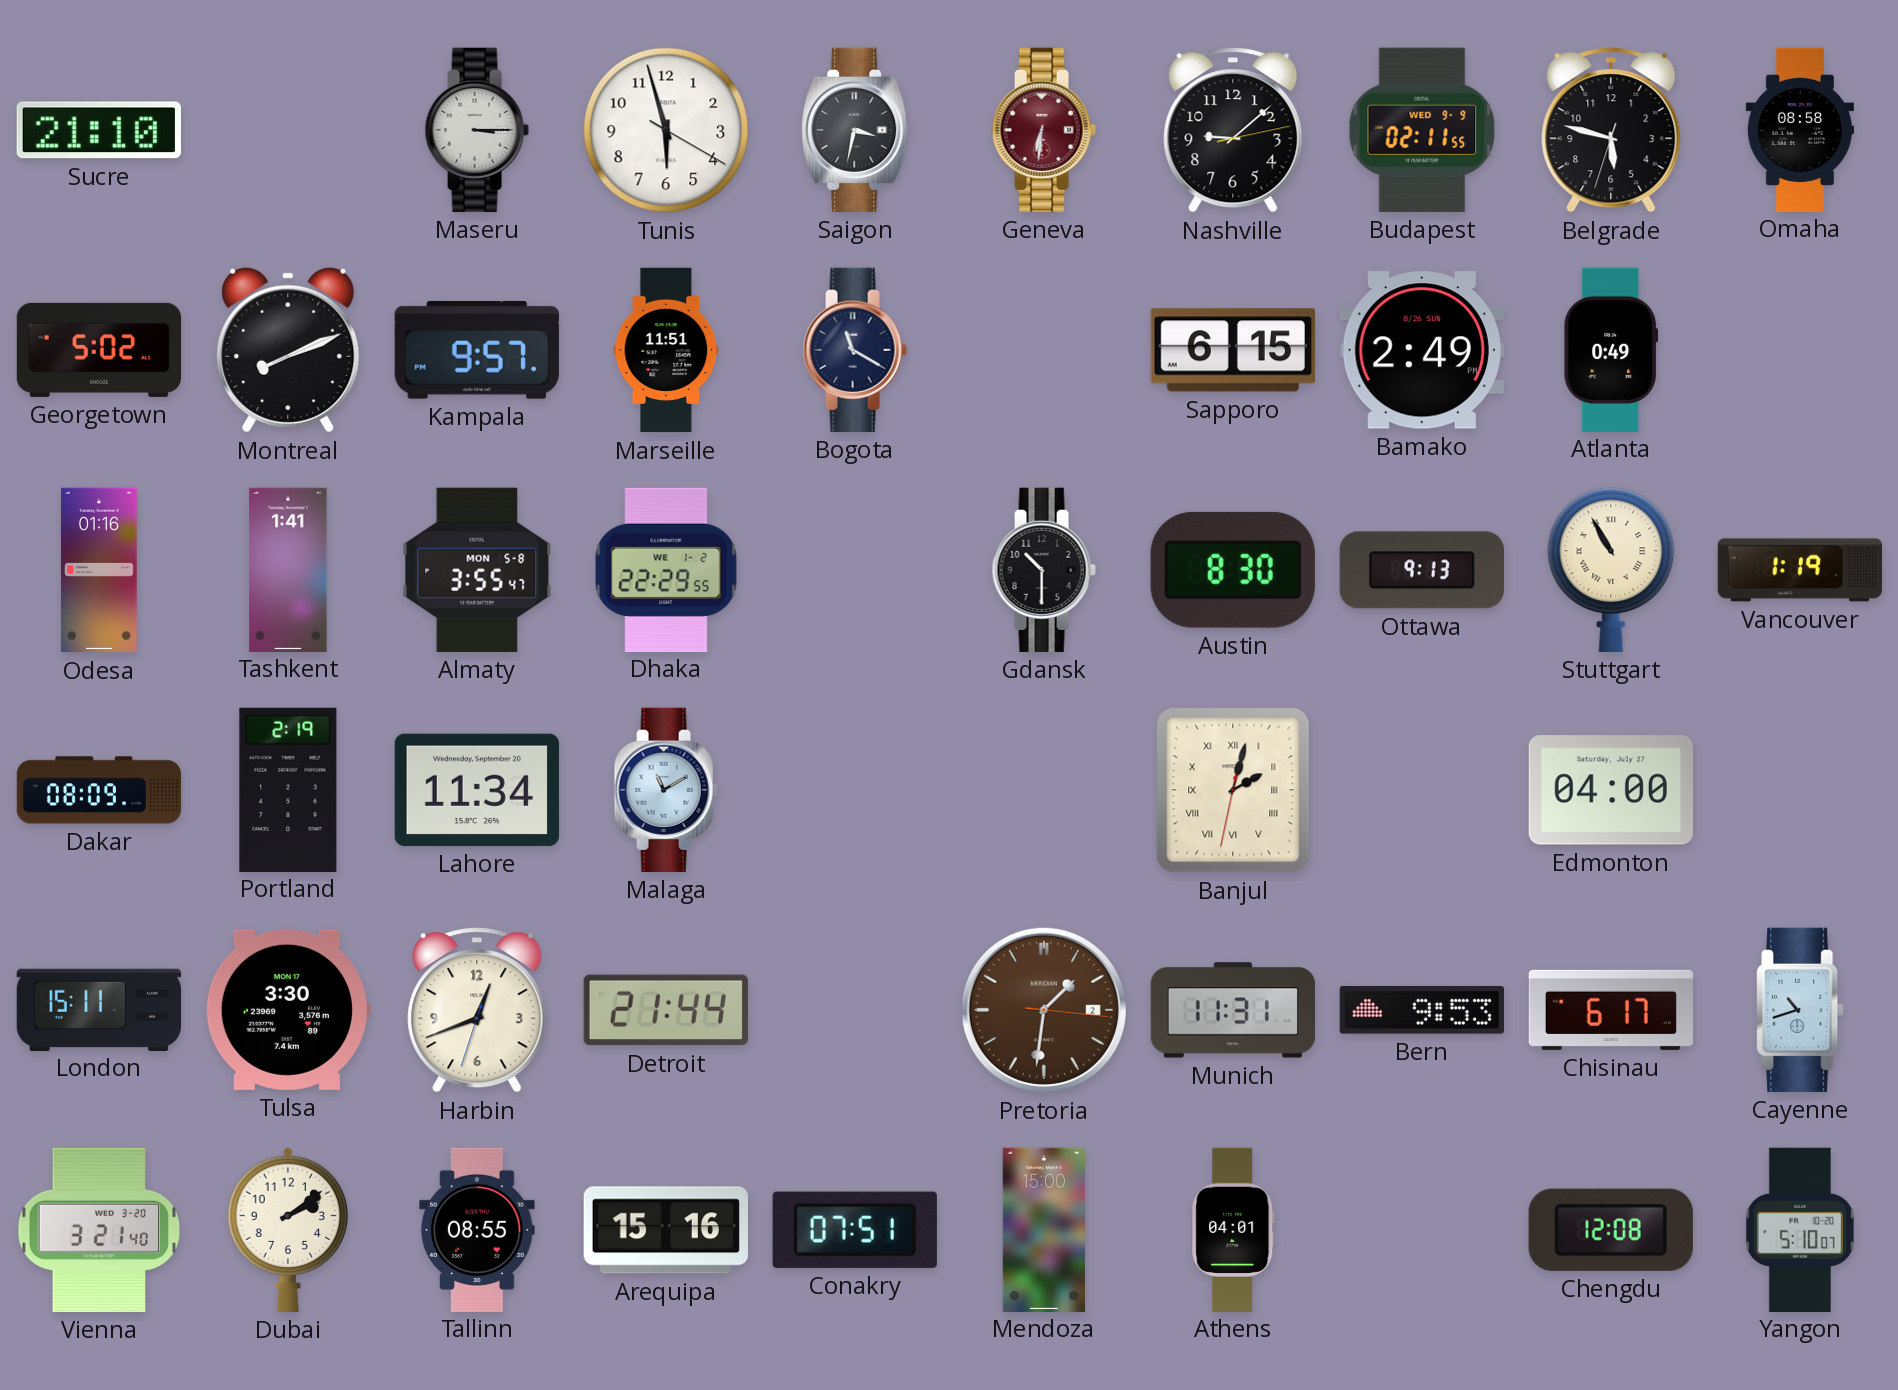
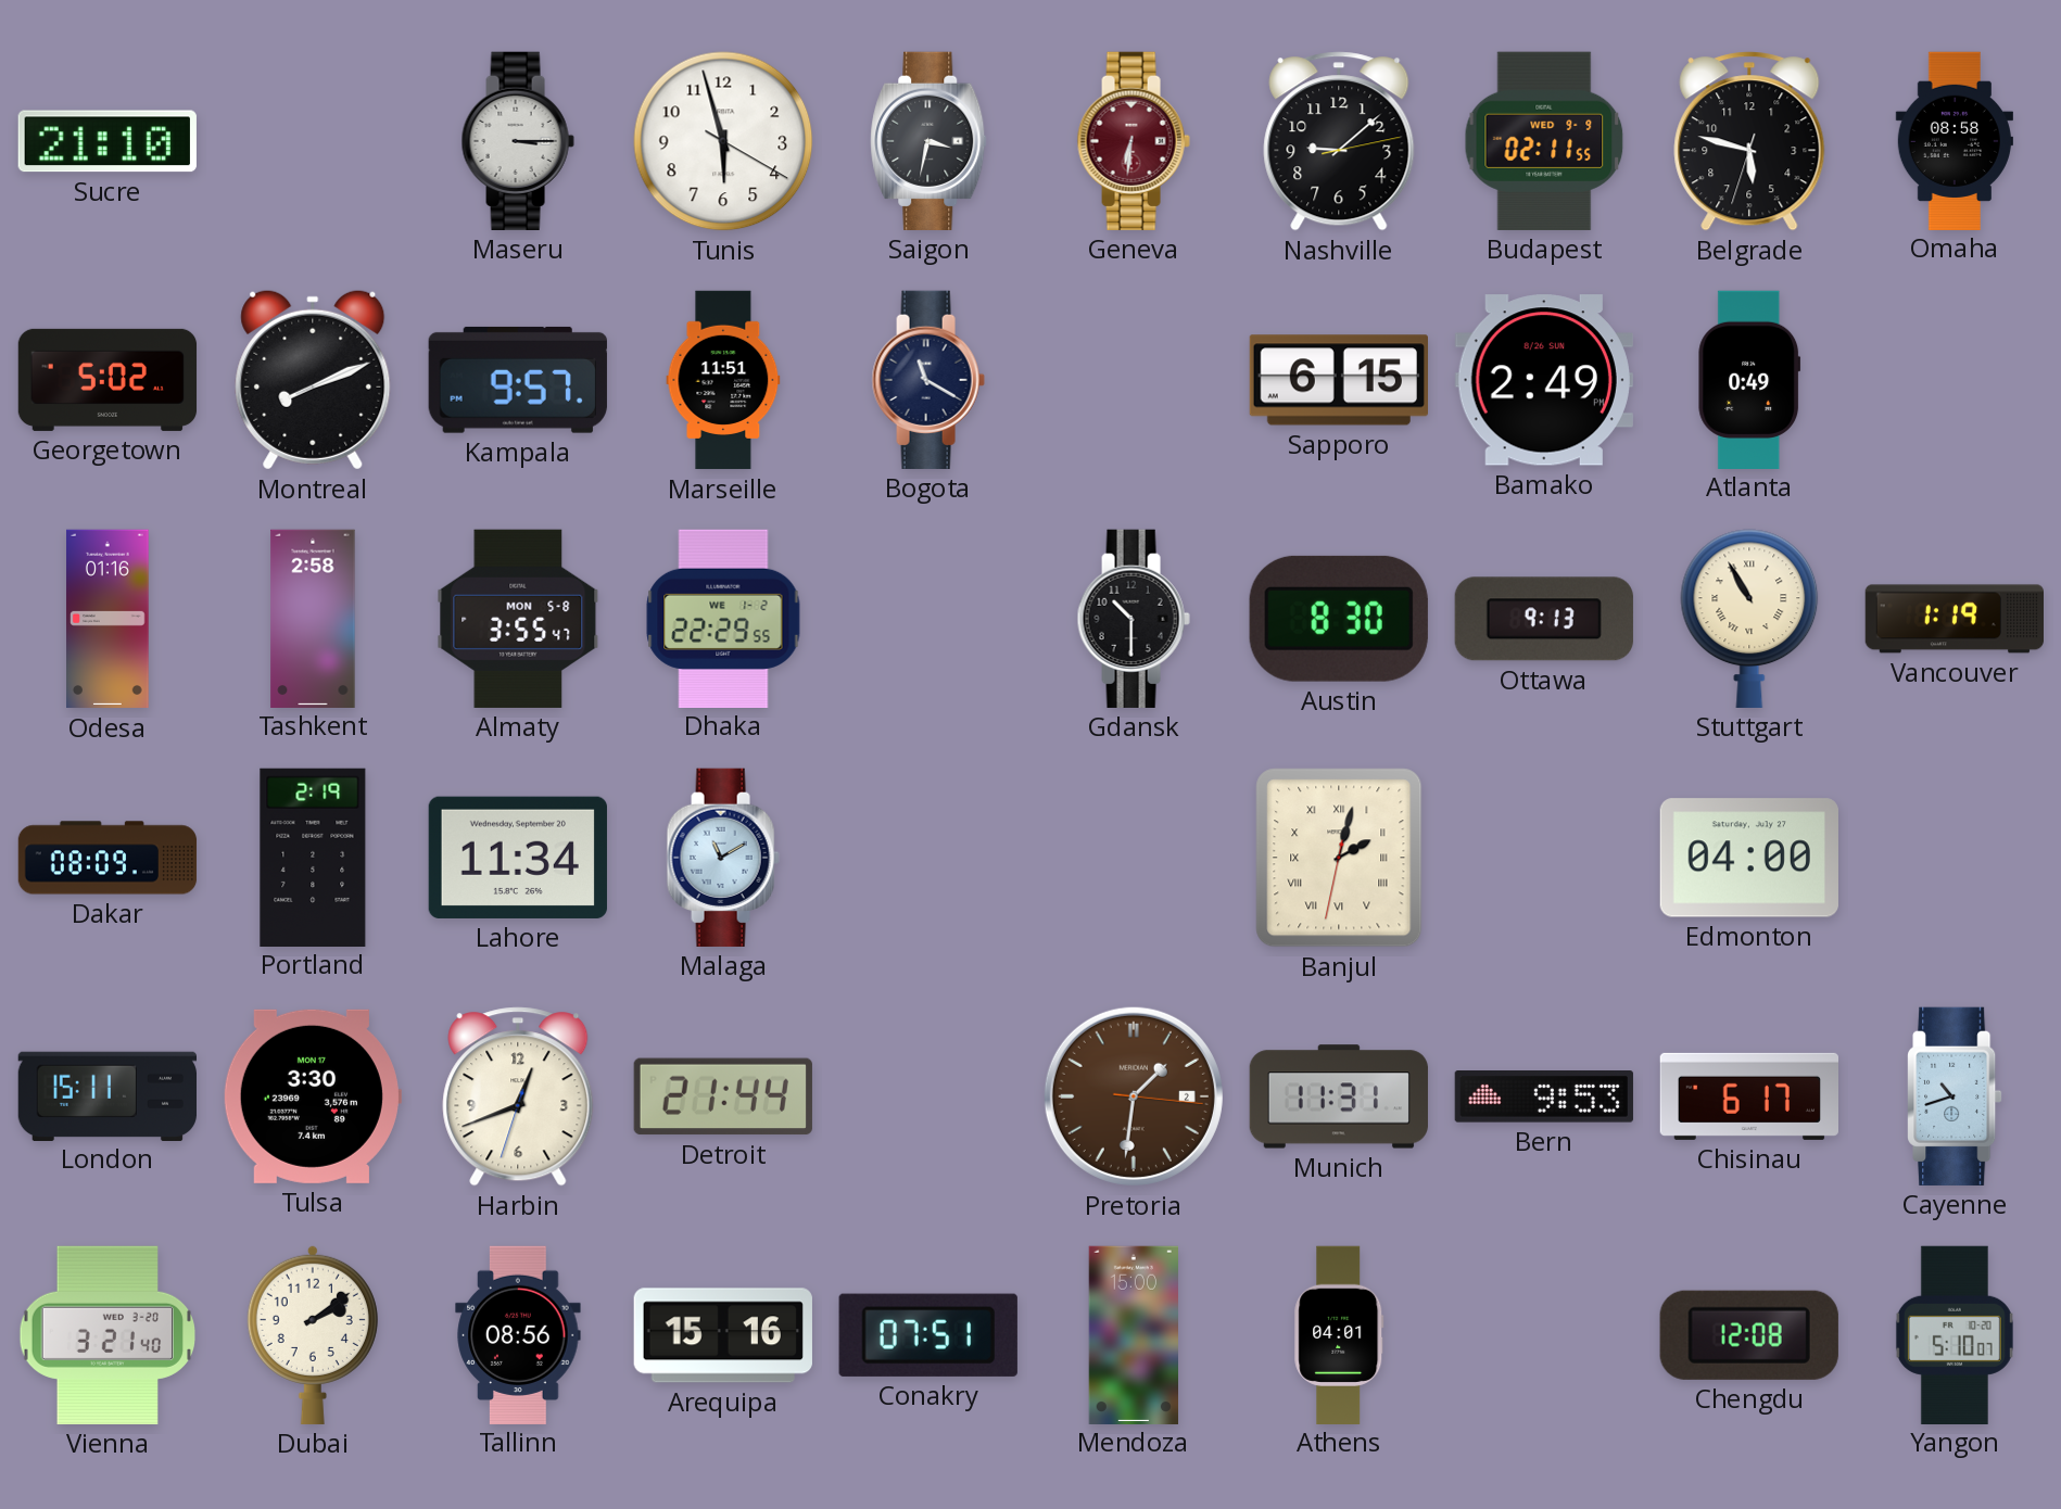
Tashkent: 1:41 -> 2:58 (313, 618)
Tallinn: 08:55 -> 08:56 (518, 1334)
